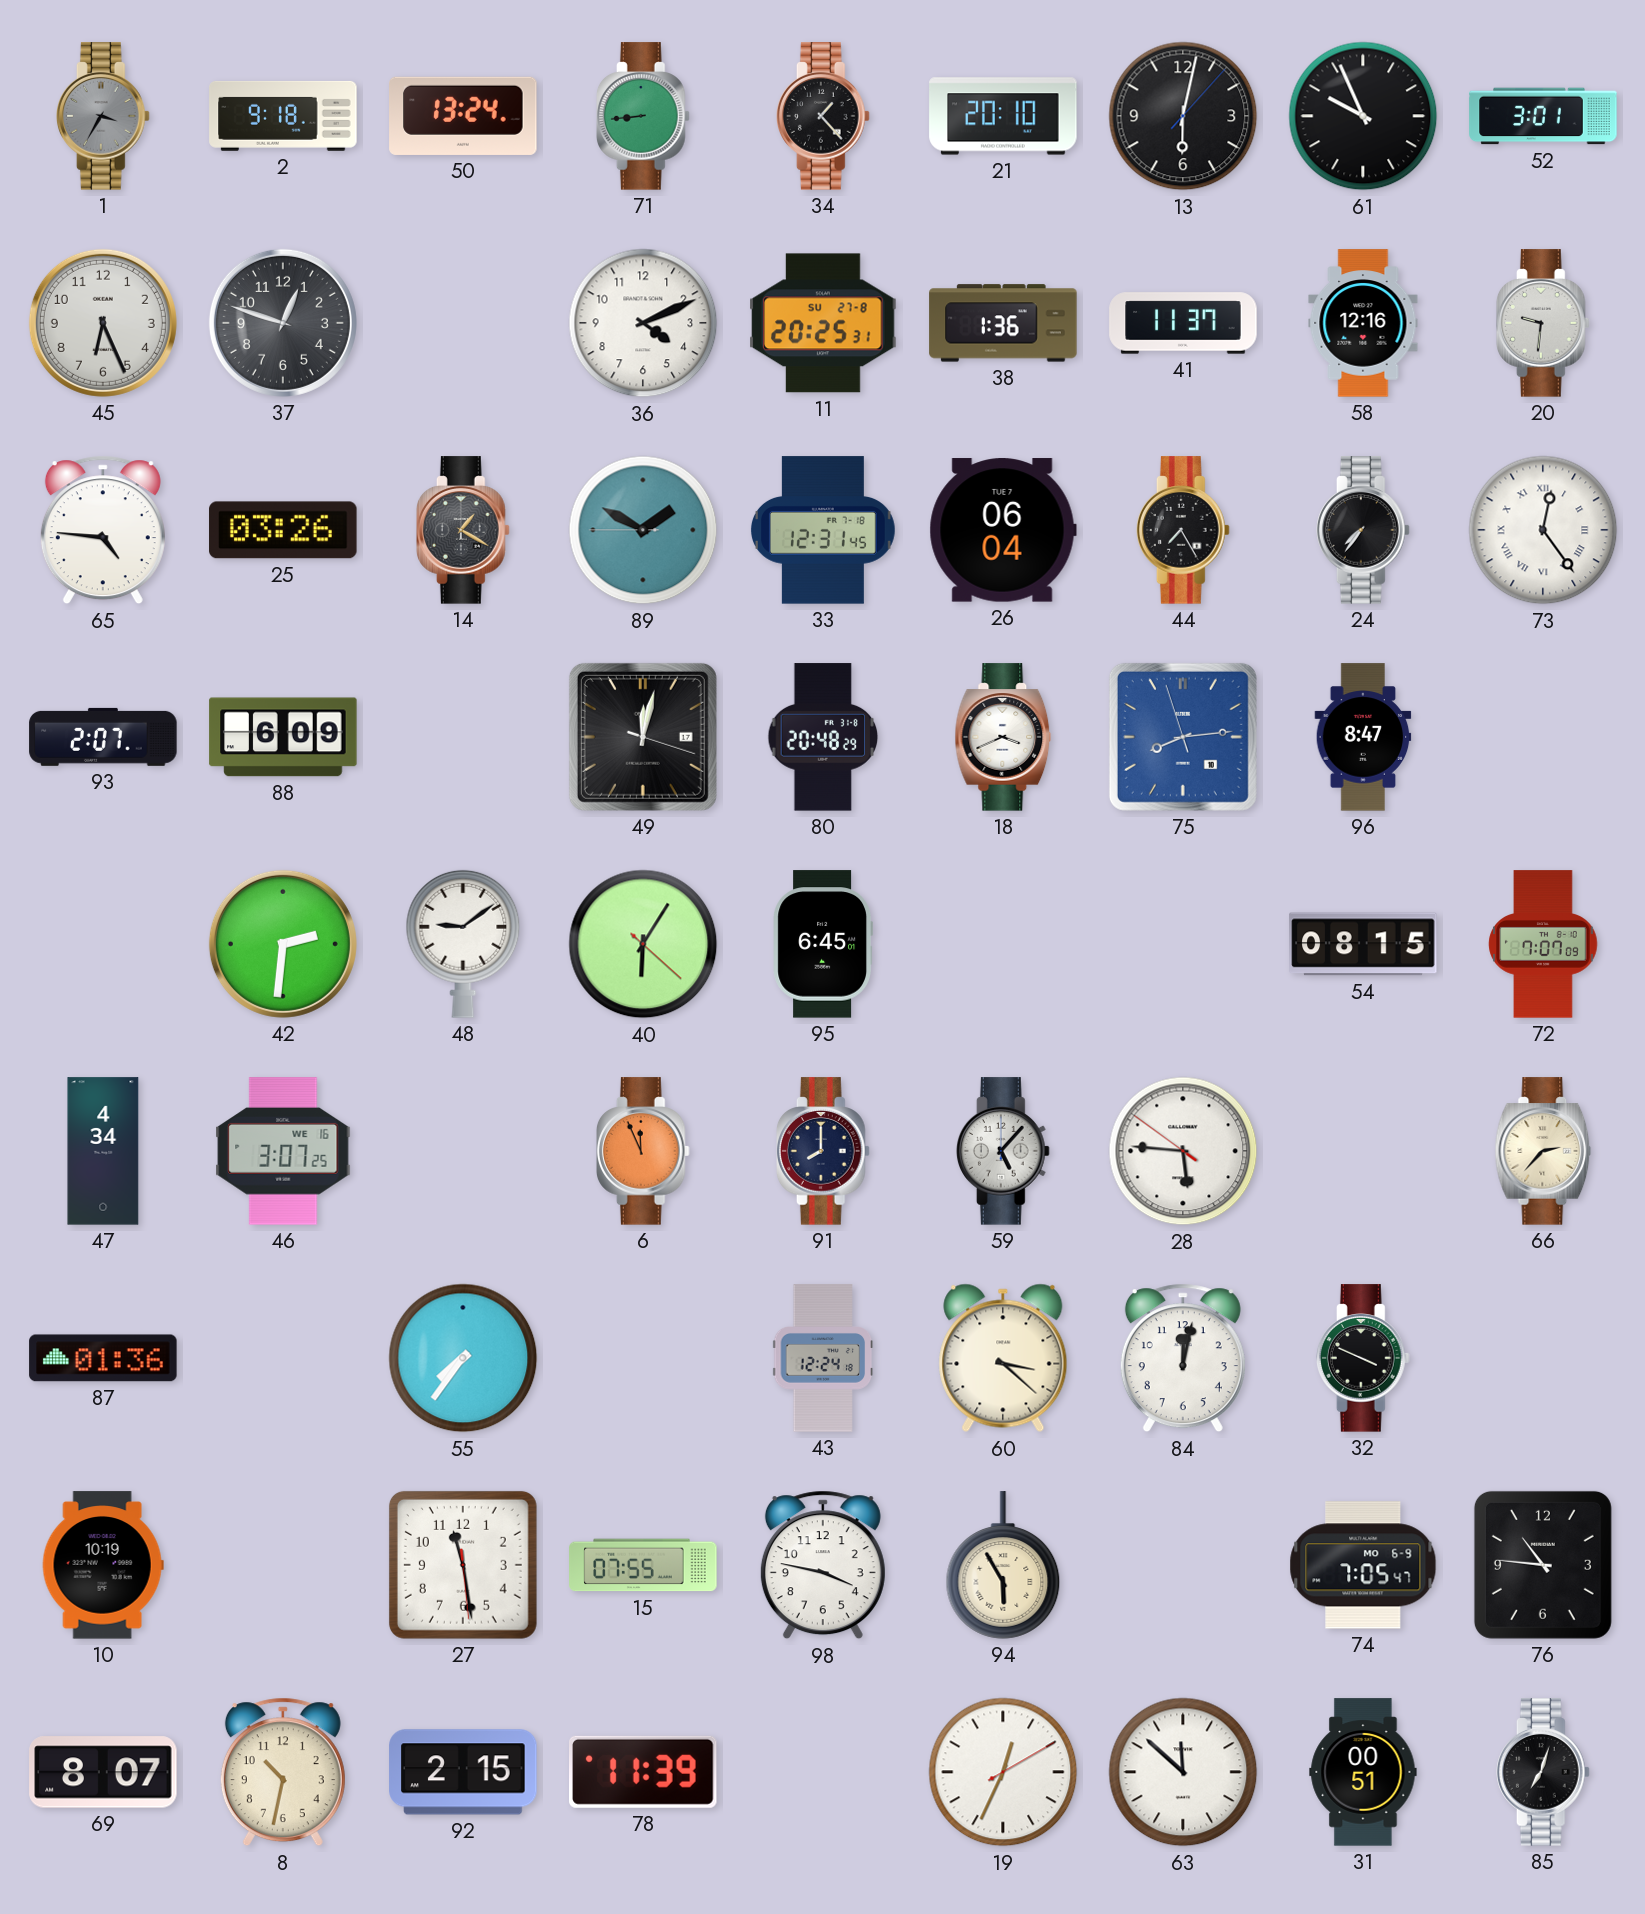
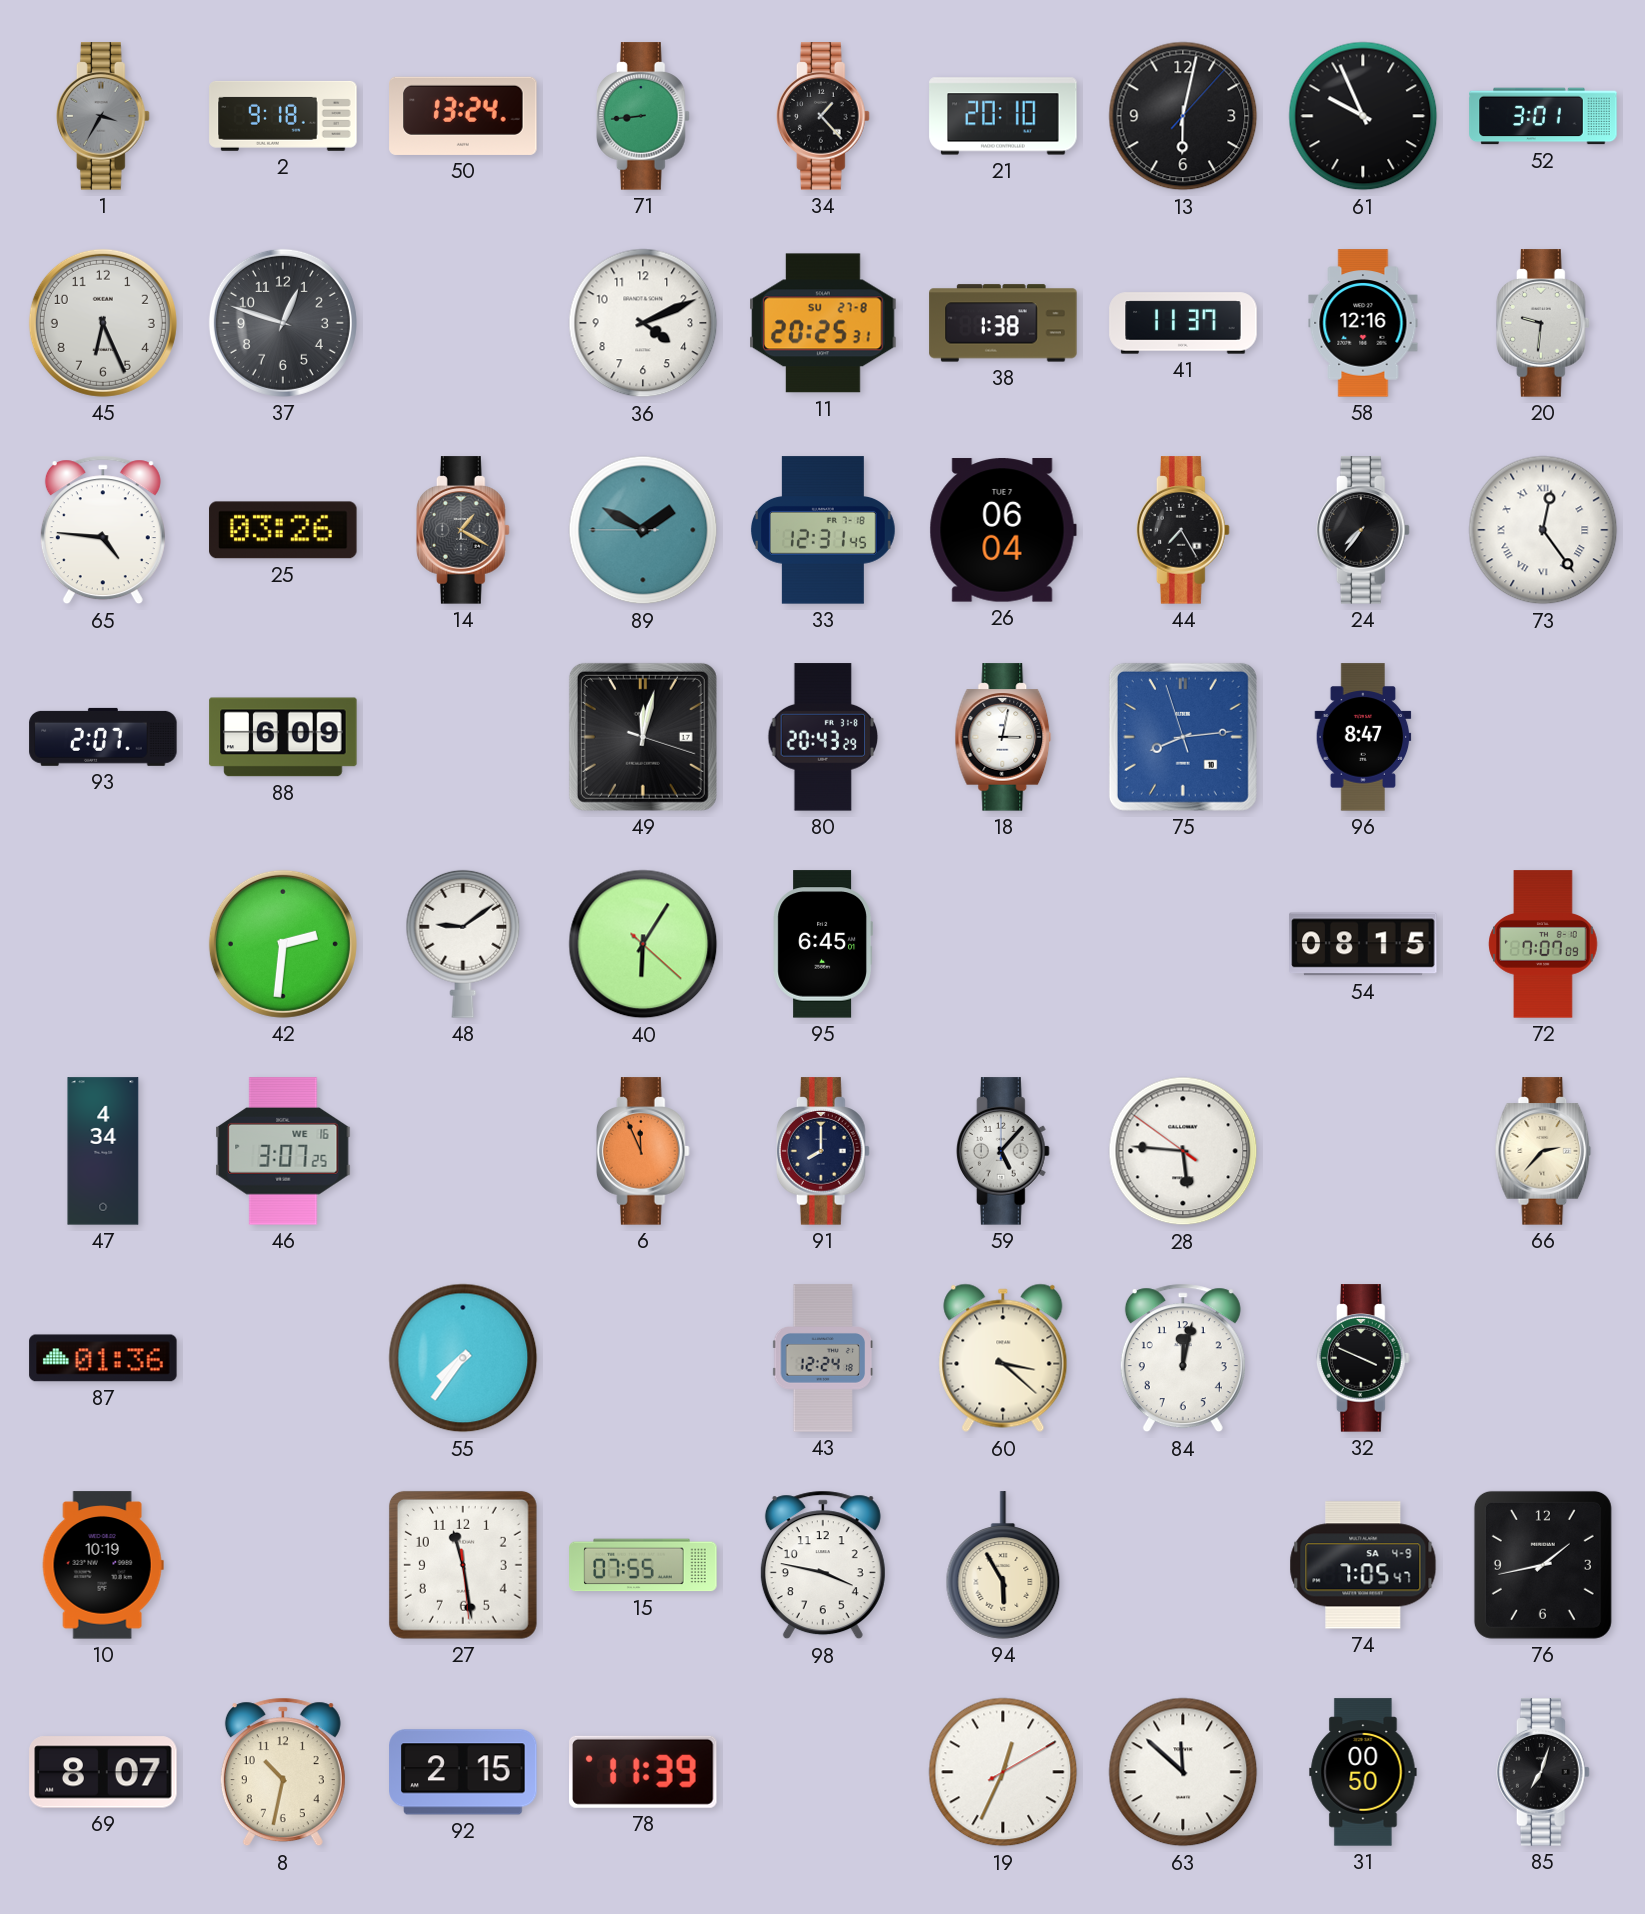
38: 1:36 -> 1:38 (1003, 323)
80: 20:48 -> 20:43 (823, 737)
18: 3:41 -> 3:02 (1003, 737)
74 date: MO 6-9 -> SA 4-9 (1363, 1565)
76: 10:46 -> 1:43 (1543, 1565)
31: 00:51 -> 00:50 (1363, 1772)
